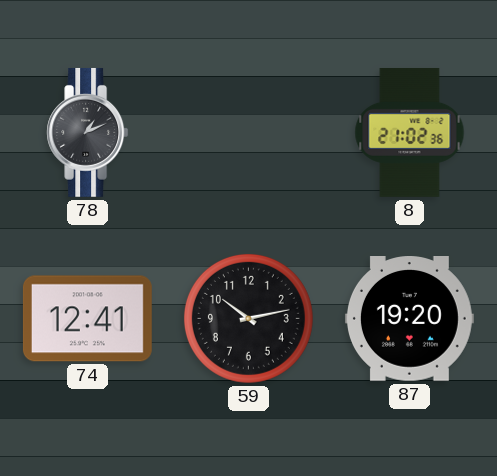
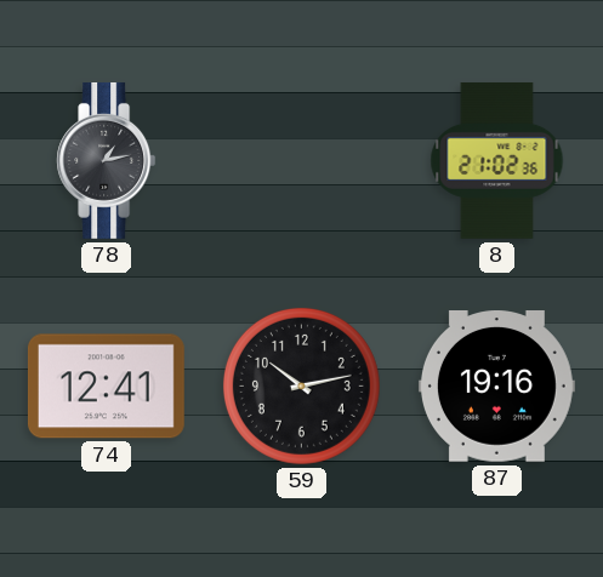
78: 1:11 -> 1:13 (107, 160)
87: 19:20 -> 19:16 (496, 387)
